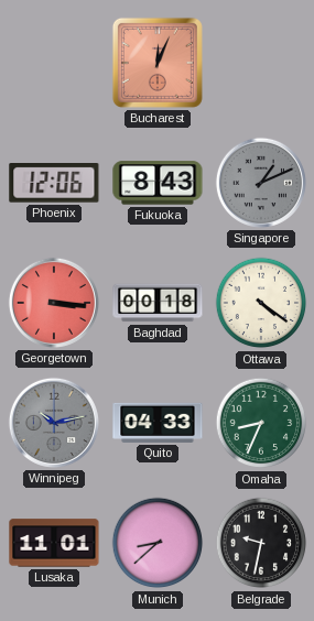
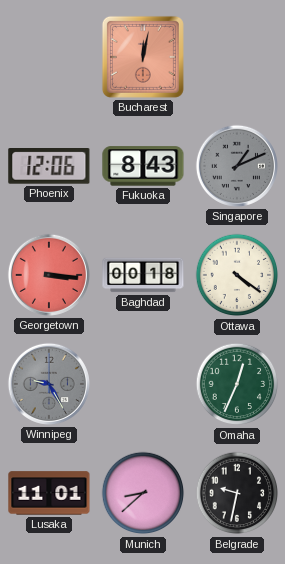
Bucharest: 12:04 -> 12:02 (143, 57)
Winnipeg: 10:13 -> 9:25 (49, 384)
Quito: 04:33 -> none (158, 423)
Omaha: 8:34 -> 12:34 (237, 384)
